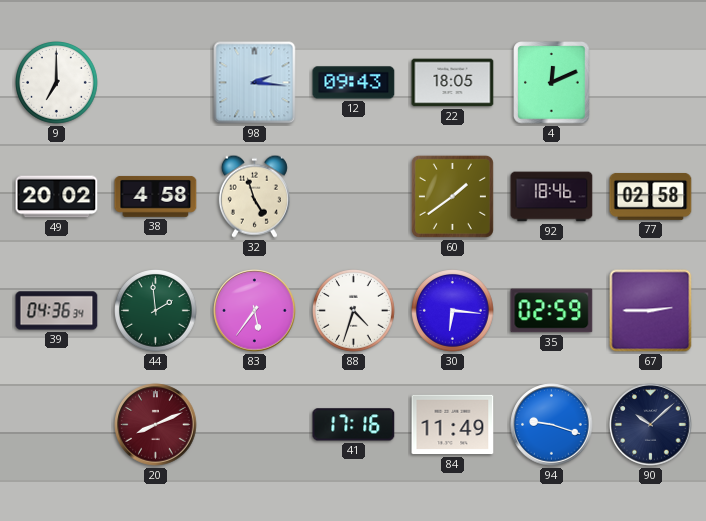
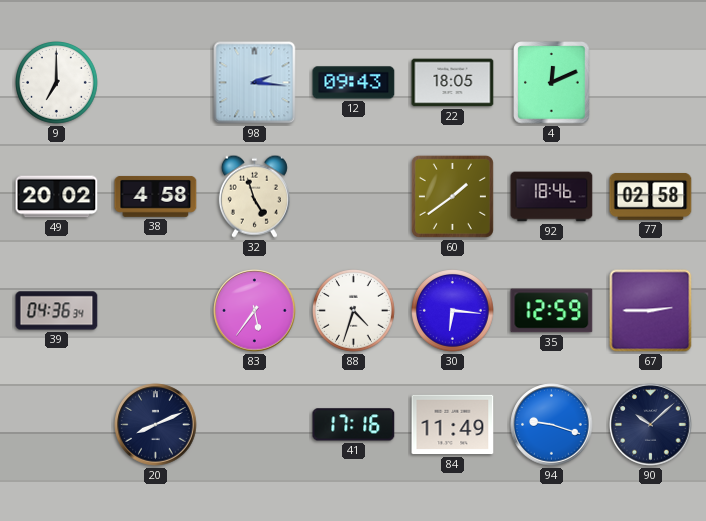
44: 1:59 -> none (156, 311)
35: 02:59 -> 12:59 (552, 311)
20 dial: burgundy -> navy (156, 425)
